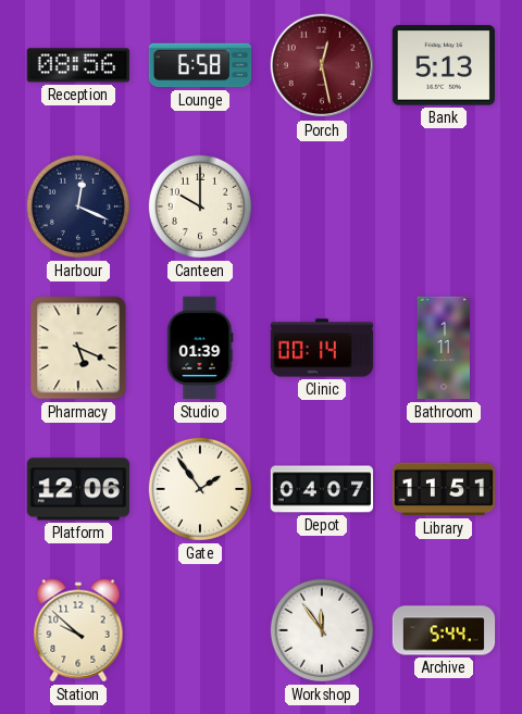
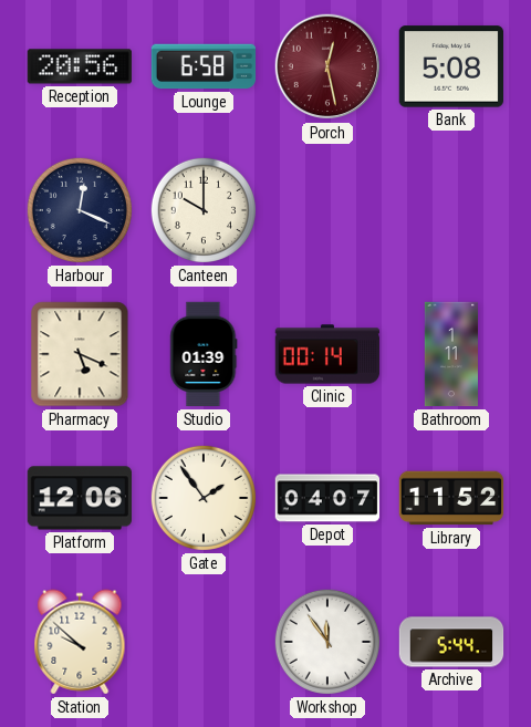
Reception: 08:56 -> 20:56 (79, 66)
Bank: 5:13 -> 5:08 (450, 66)
Library: 11:51 -> 11:52 (451, 498)
